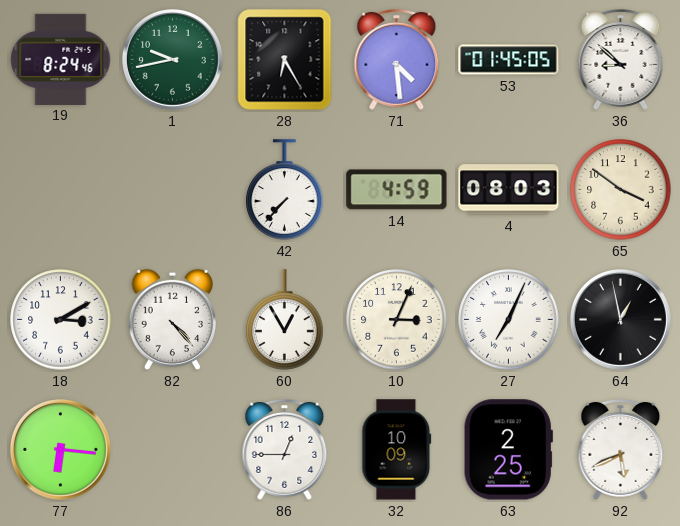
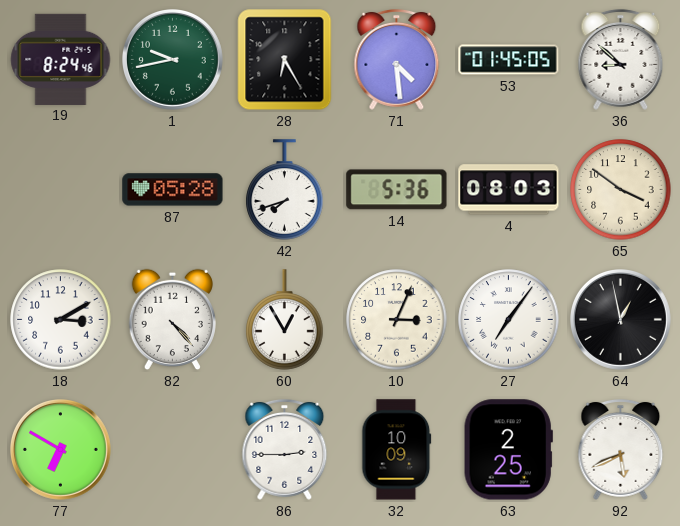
87: none -> 05:28 (173, 190)
42: 7:37 -> 7:42 (285, 190)
14: 4:59 -> 5:36 (397, 190)
27: 7:04 -> 7:06 (509, 320)
77: 6:16 -> 6:50 (61, 450)
86: 12:45 -> 2:45 (285, 449)
